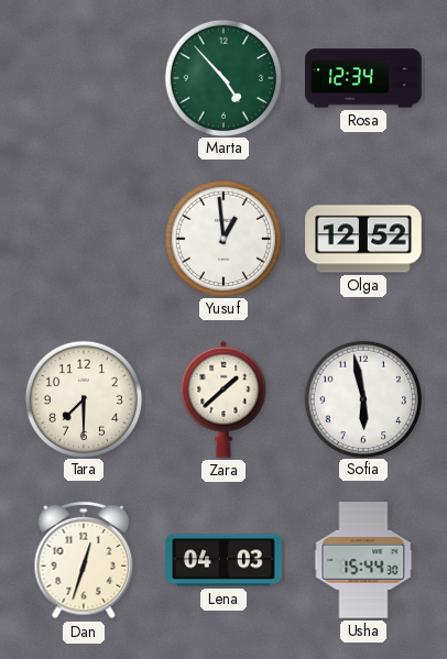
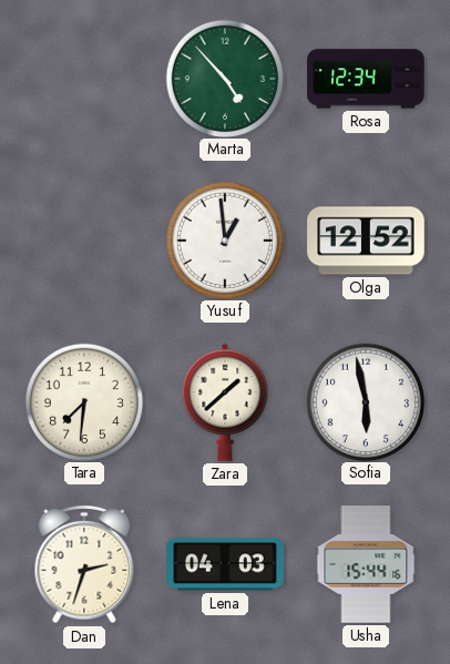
Tara: 7:30 -> 7:31 (83, 401)
Dan: 12:33 -> 2:33 (84, 564)
Usha: 15:44:30 -> 15:44:16 (366, 564)
